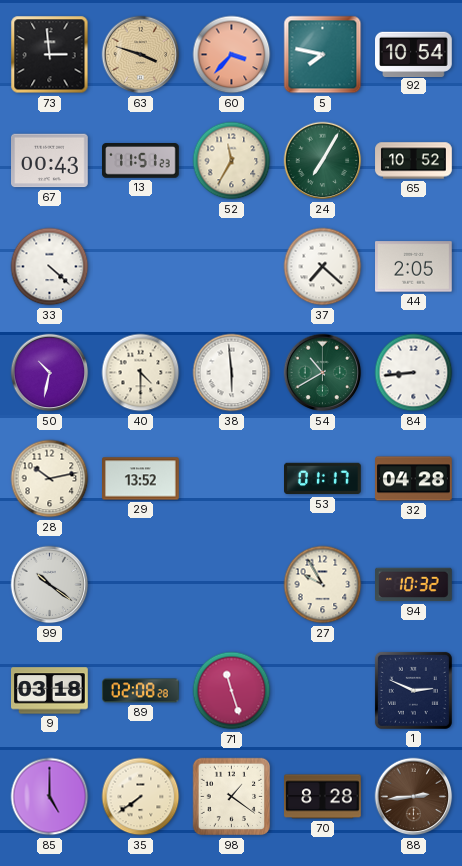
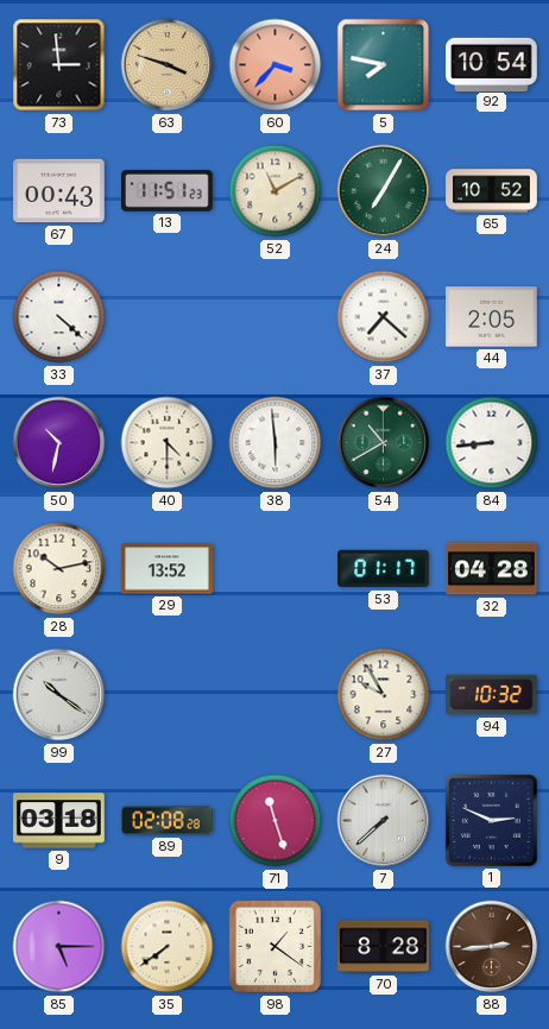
52: 11:35 -> 11:10 (276, 191)
7: none -> 7:38 (384, 821)
85: 5:00 -> 5:15 (59, 947)
